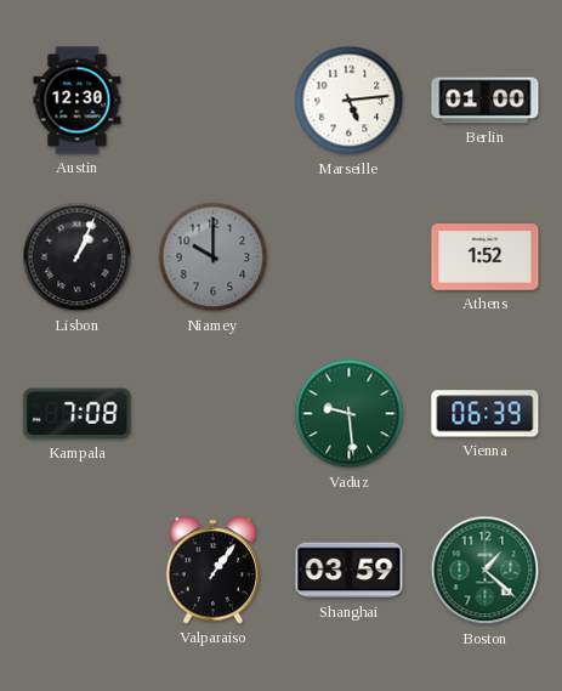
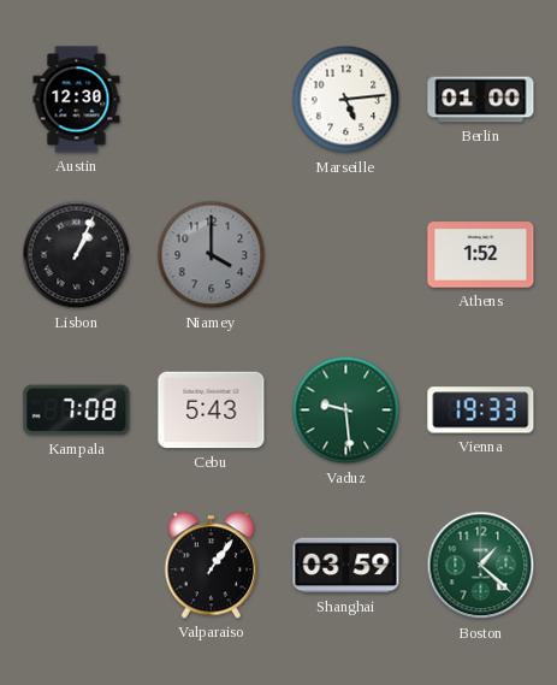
Niamey: 10:00 -> 4:00 (212, 255)
Cebu: none -> 5:43 (212, 411)
Vienna: 06:39 -> 19:33 (481, 411)
